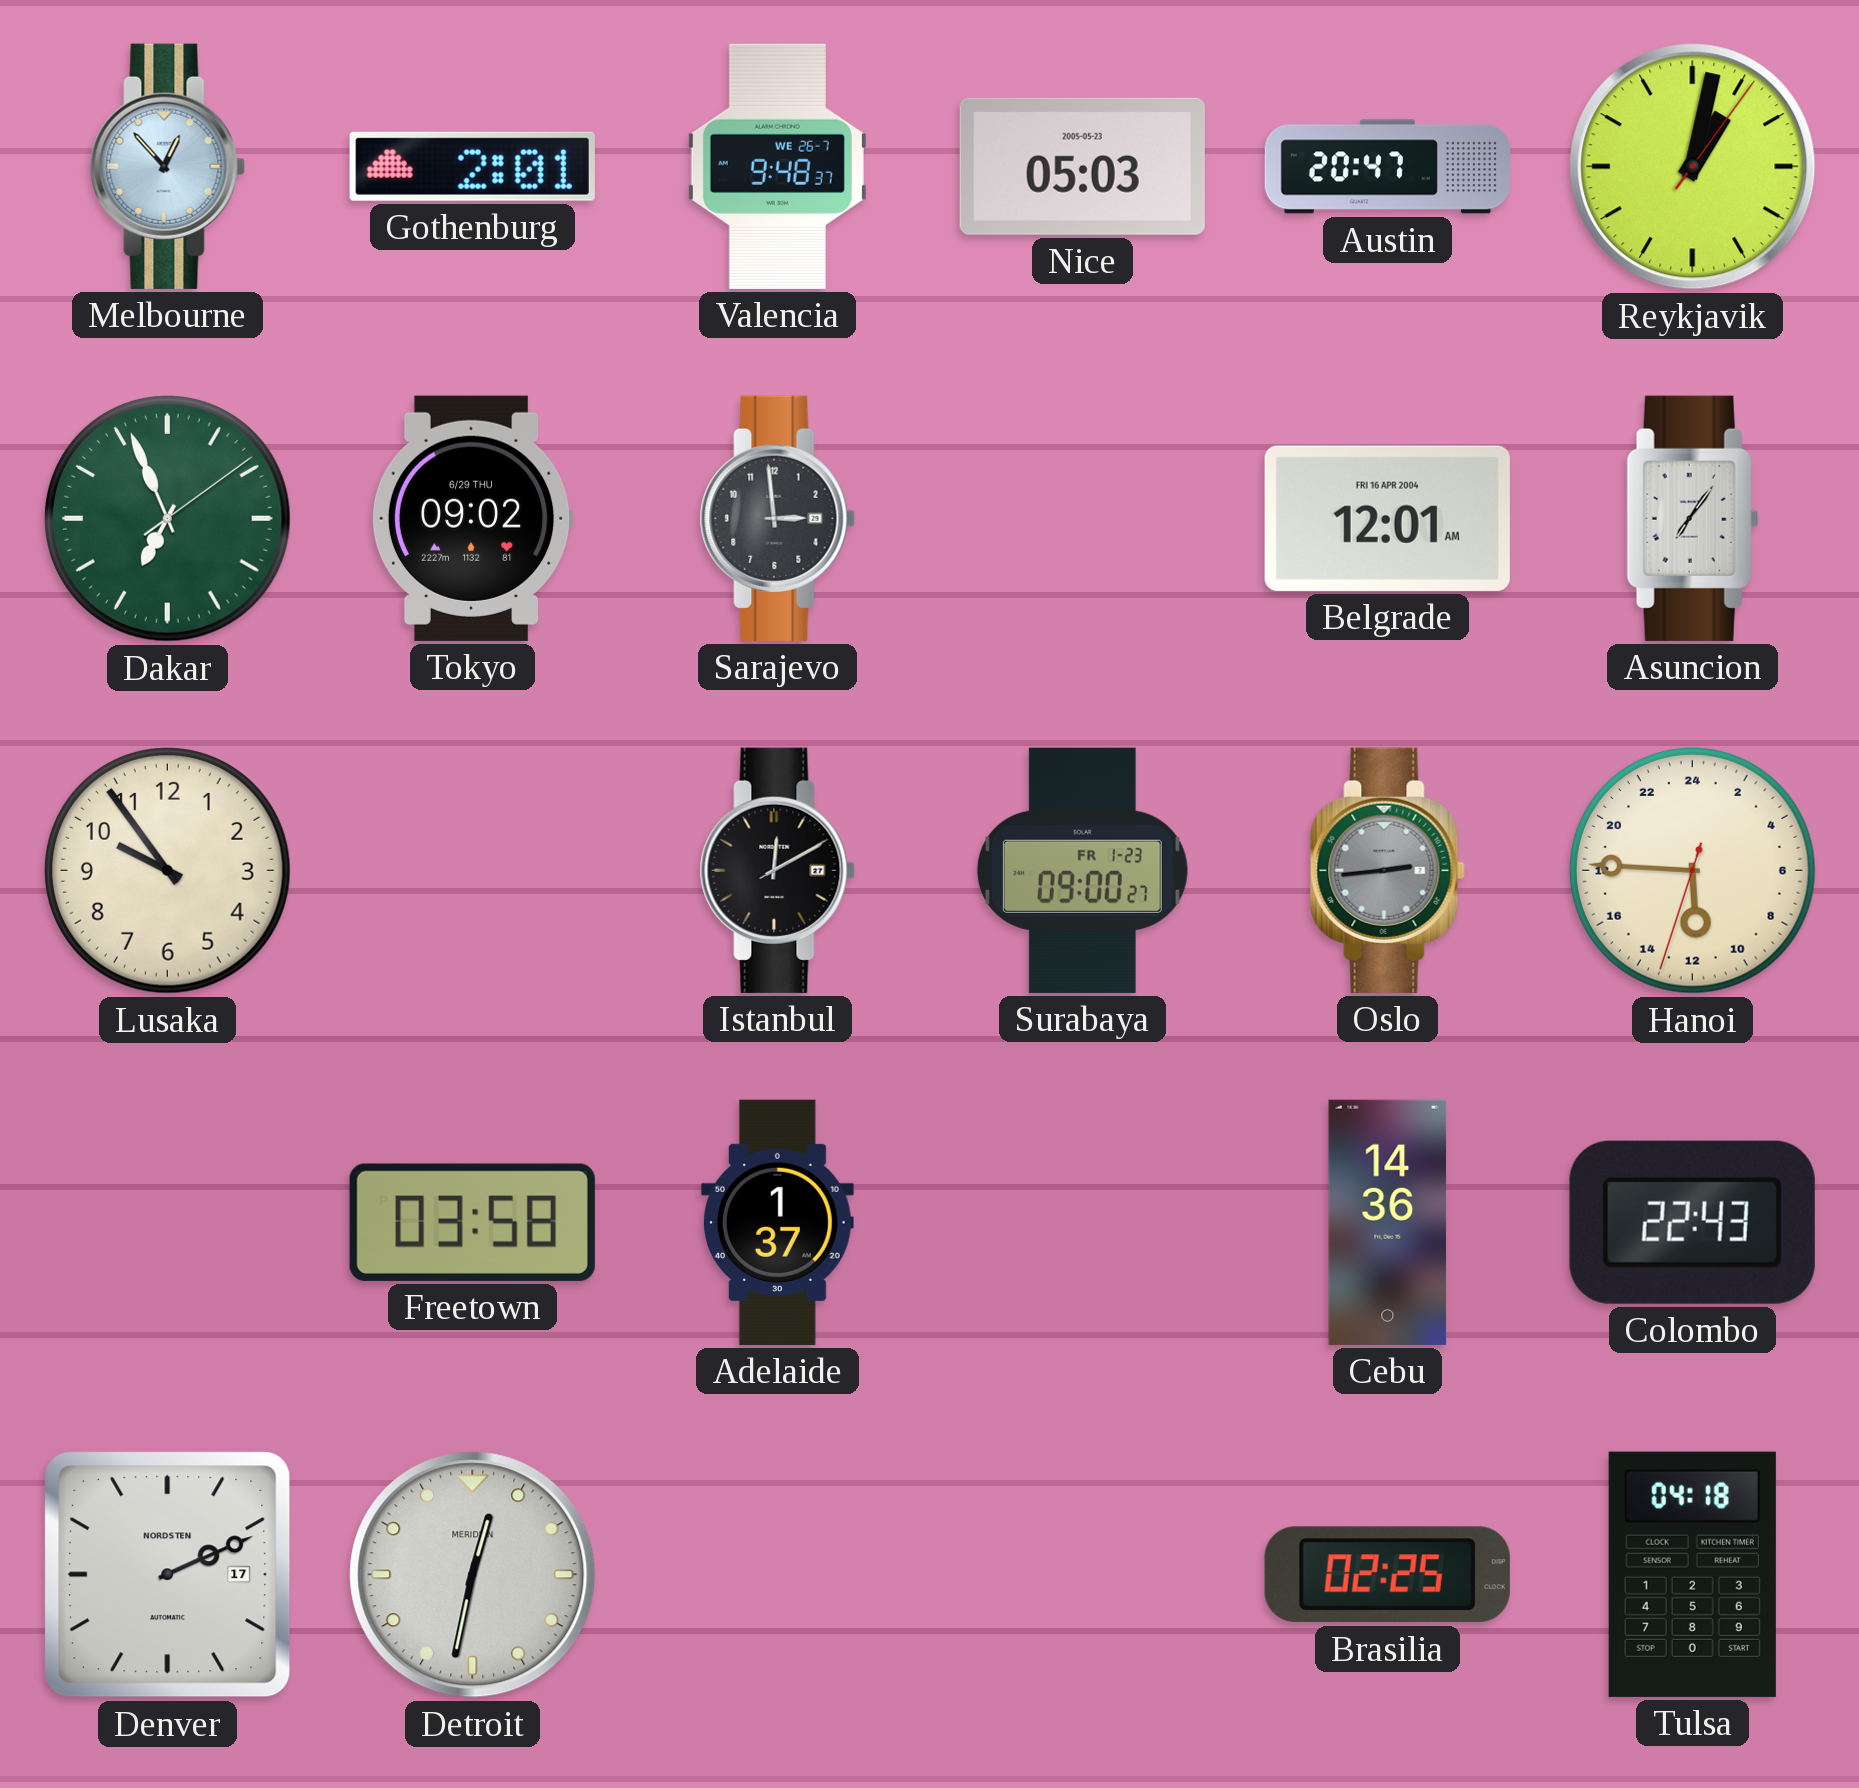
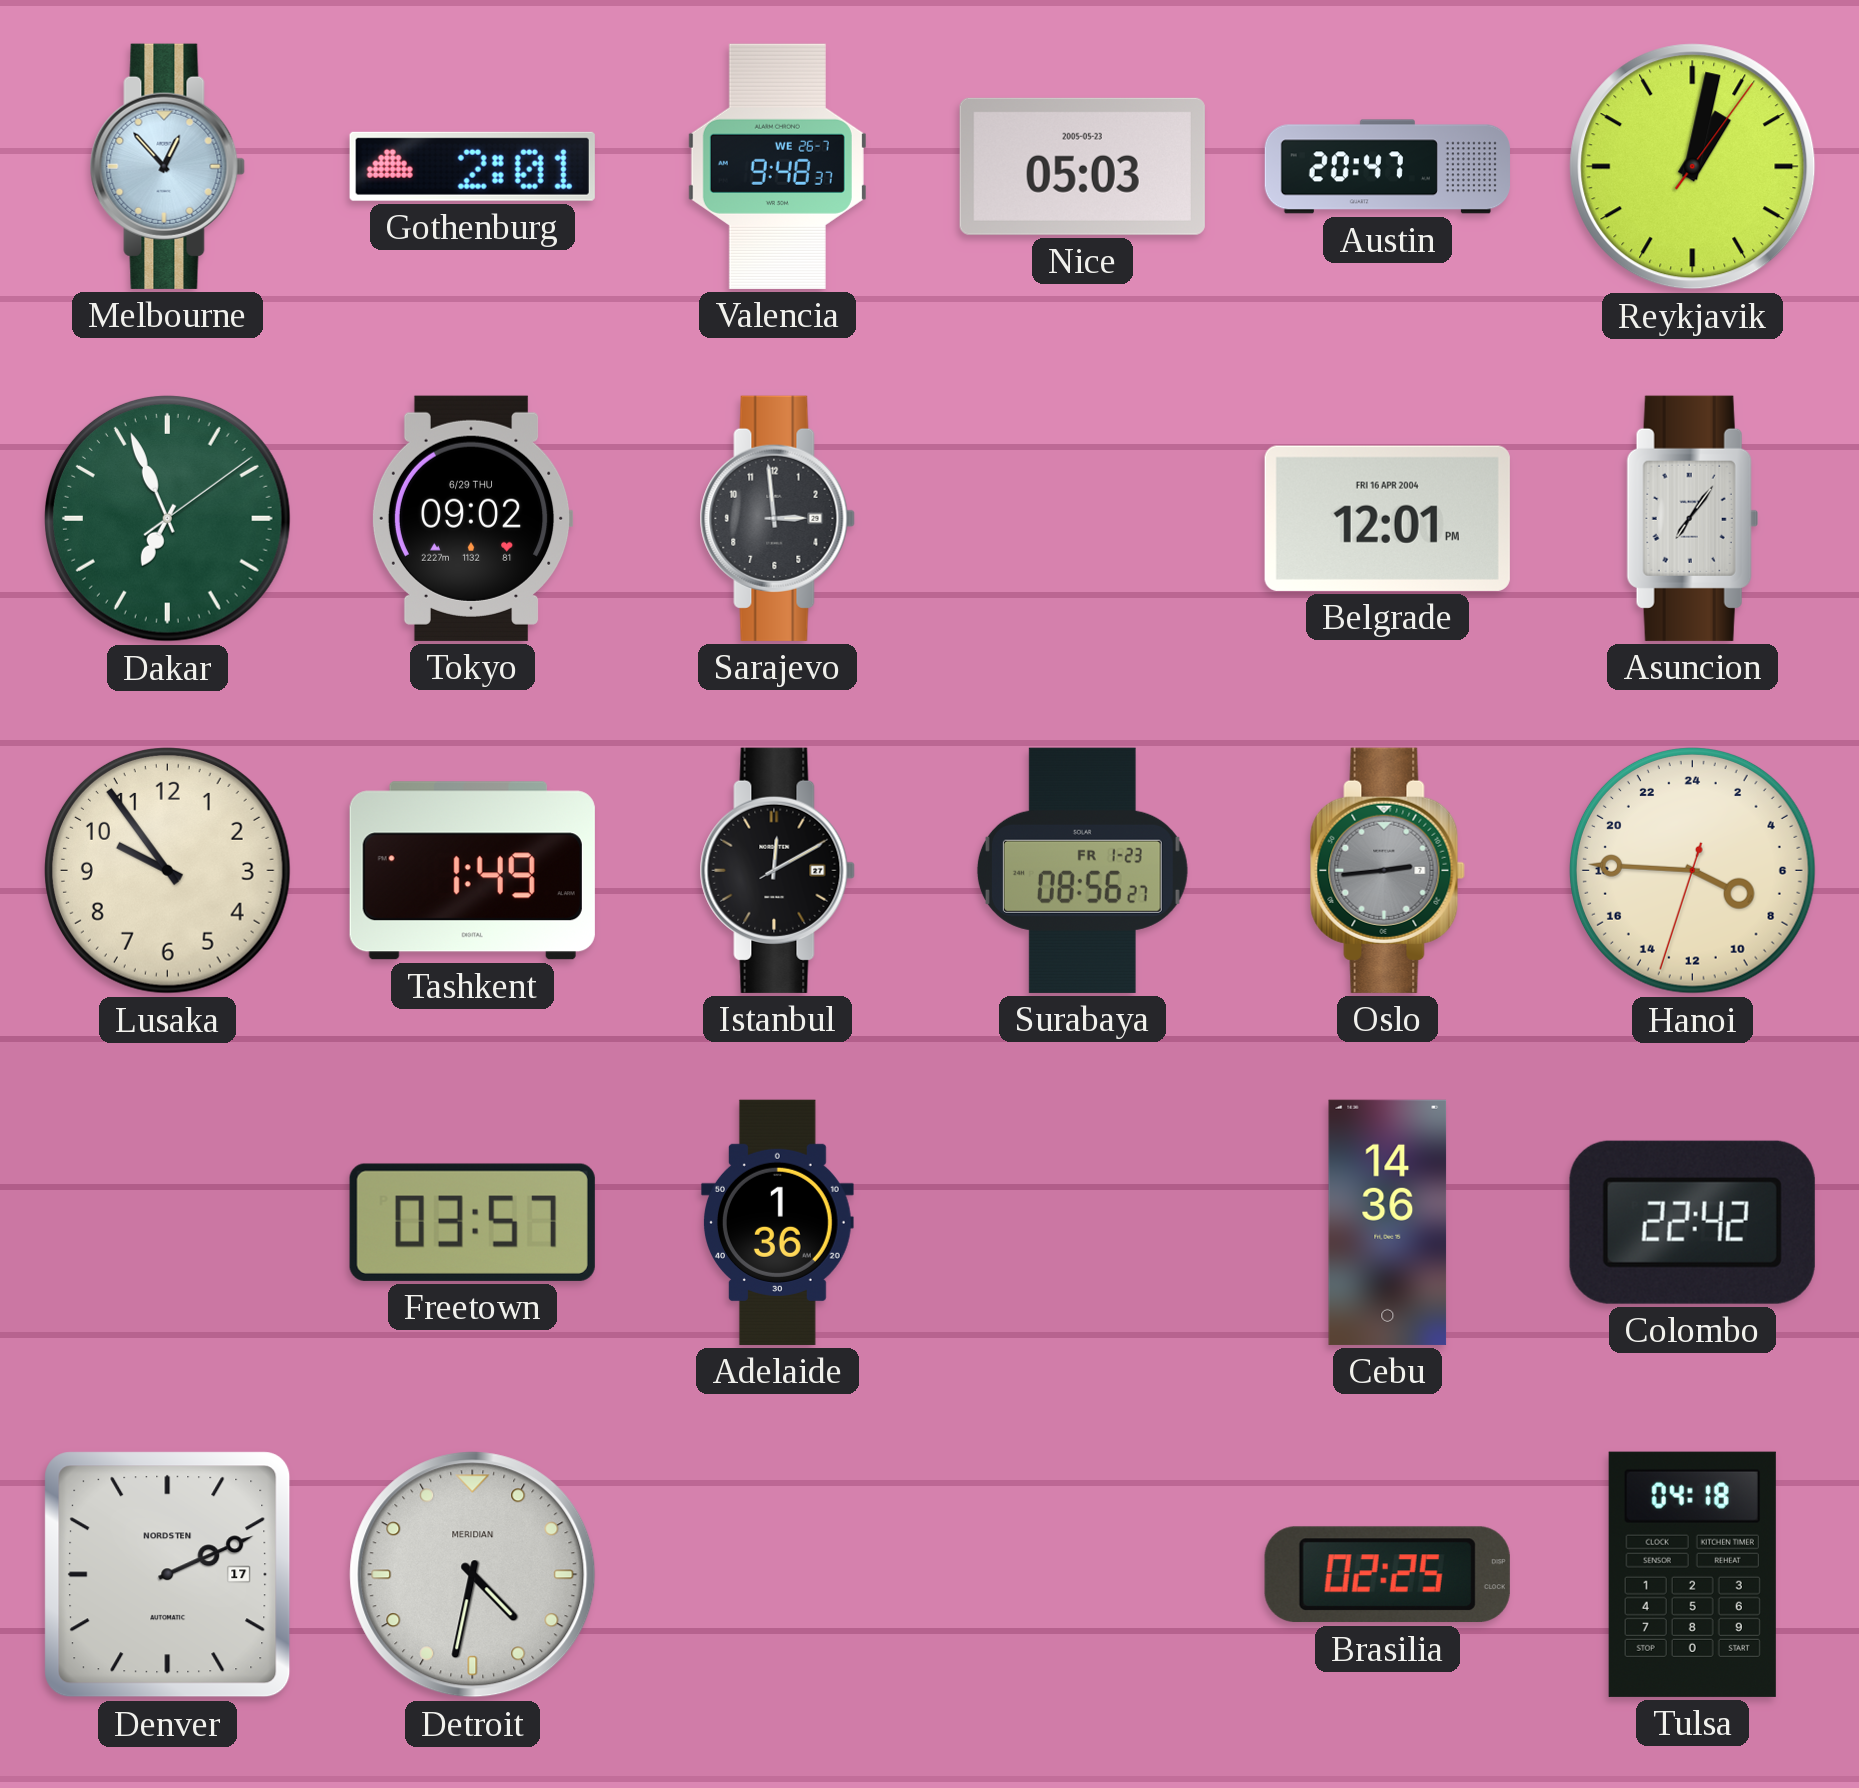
Belgrade: 12:01 AM -> 12:01 PM (1387, 518)
Tashkent: none -> 1:49 (472, 871)
Surabaya: 09:00 -> 08:56 (1082, 870)
Hanoi: 11:45 -> 7:45 (1692, 870)
Freetown: 03:58 -> 03:57 (472, 1222)
Adelaide: 1:37 -> 1:36 (777, 1222)
Colombo: 22:43 -> 22:42 (1692, 1222)
Detroit: 12:32 -> 4:32 (473, 1575)
